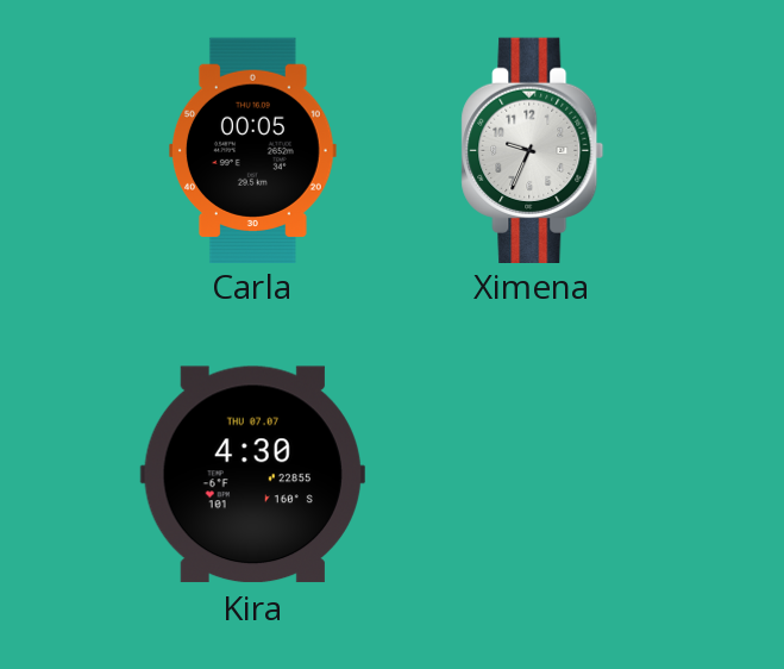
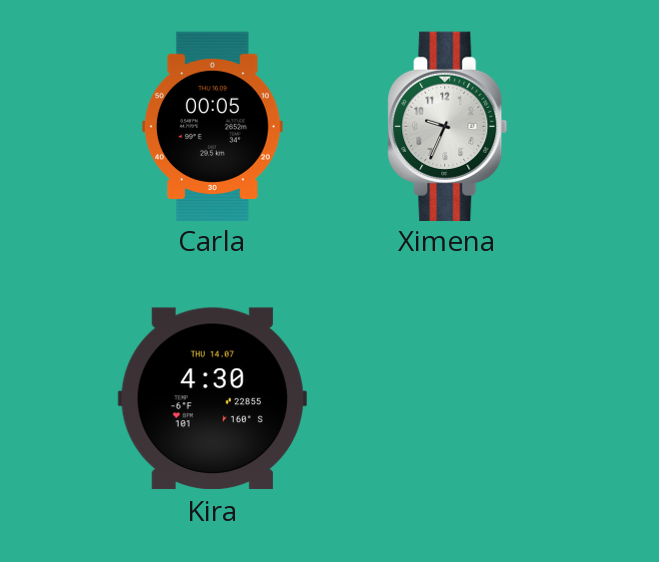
Kira date: THU 07.07 -> THU 14.07 (212, 399)
